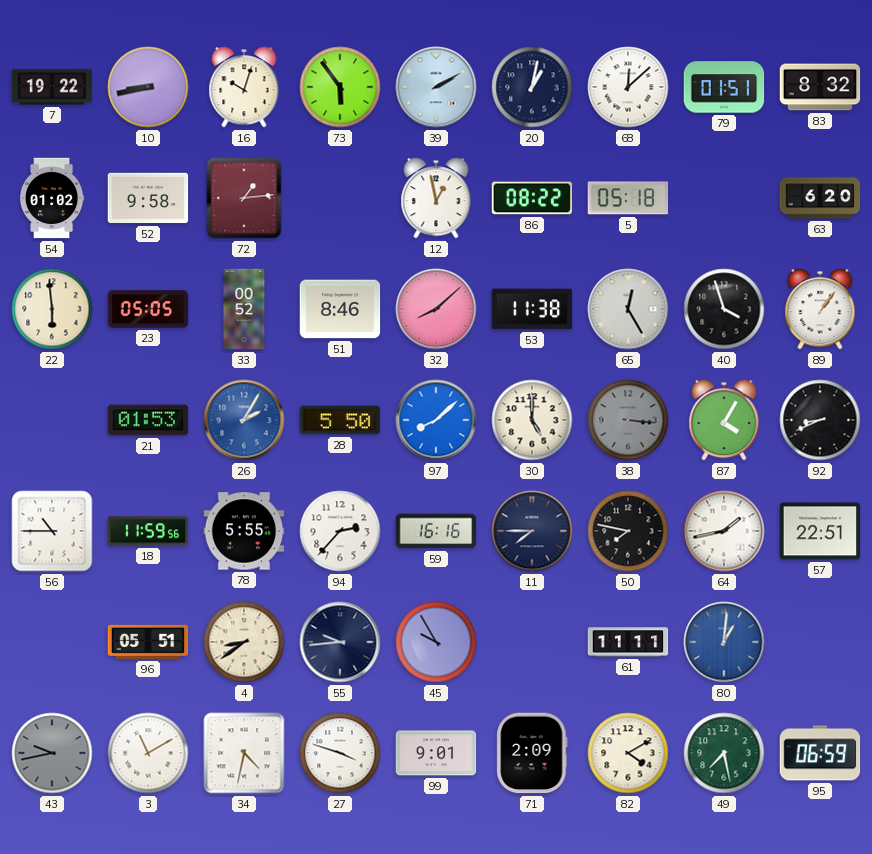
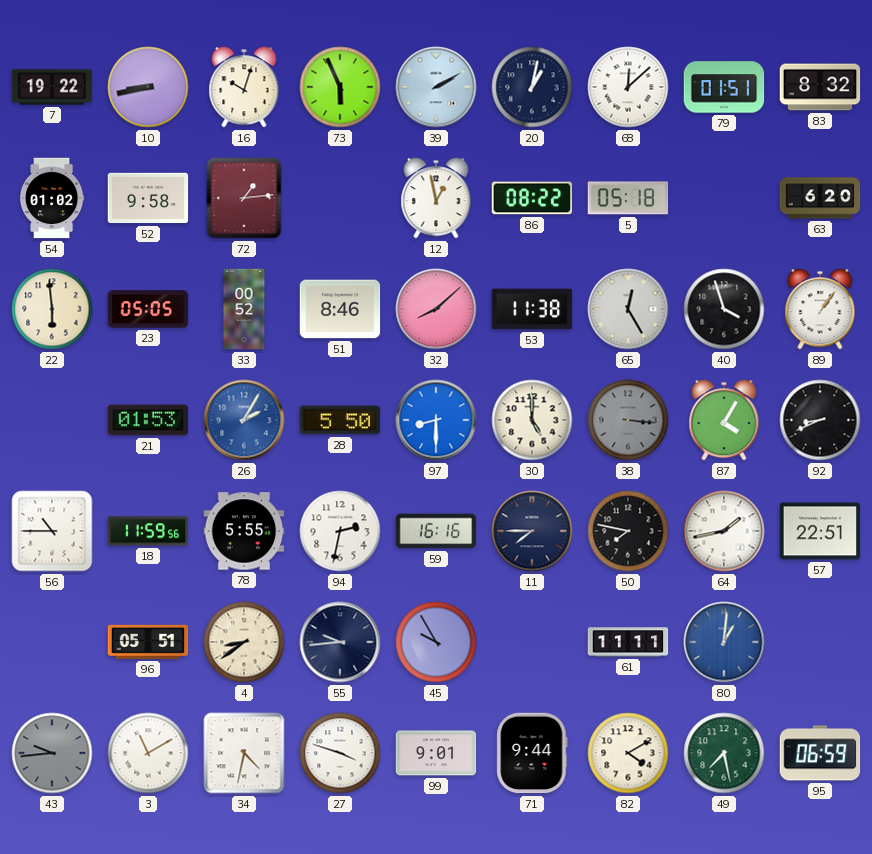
73: 5:54 -> 5:56 (340, 87)
97: 8:08 -> 8:30 (436, 420)
94: 2:37 -> 2:32 (340, 531)
43: 9:43 -> 9:44 (52, 753)
71: 2:09 -> 9:44 (532, 753)
